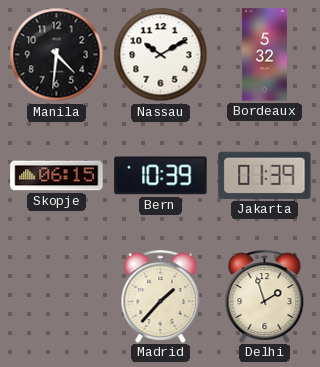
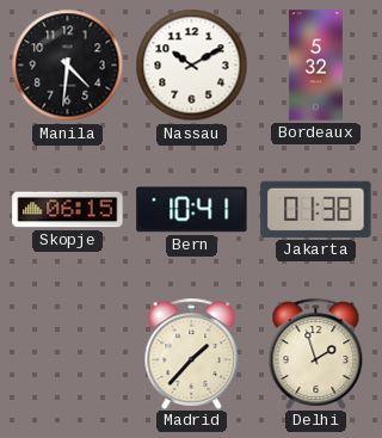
Bern: 10:39 -> 10:41 (192, 210)
Jakarta: 01:39 -> 01:38 (316, 209)
